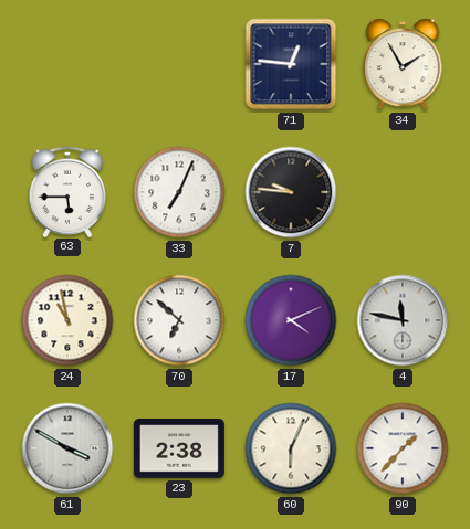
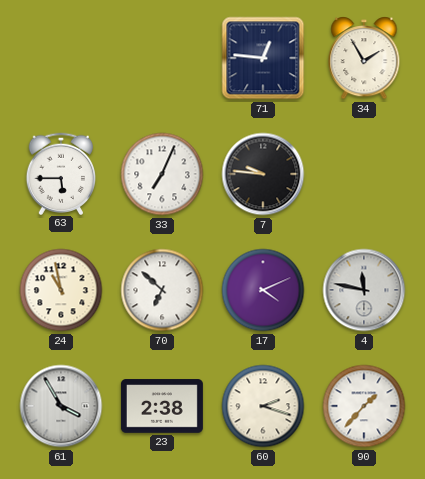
61: 3:50 -> 3:55 (61, 406)
60: 6:04 -> 2:18 (263, 406)
